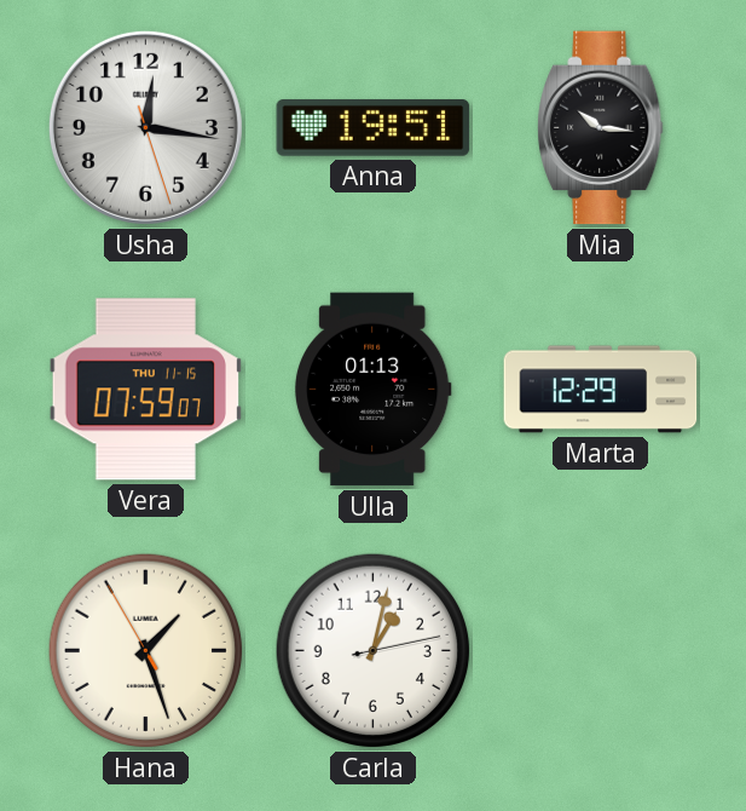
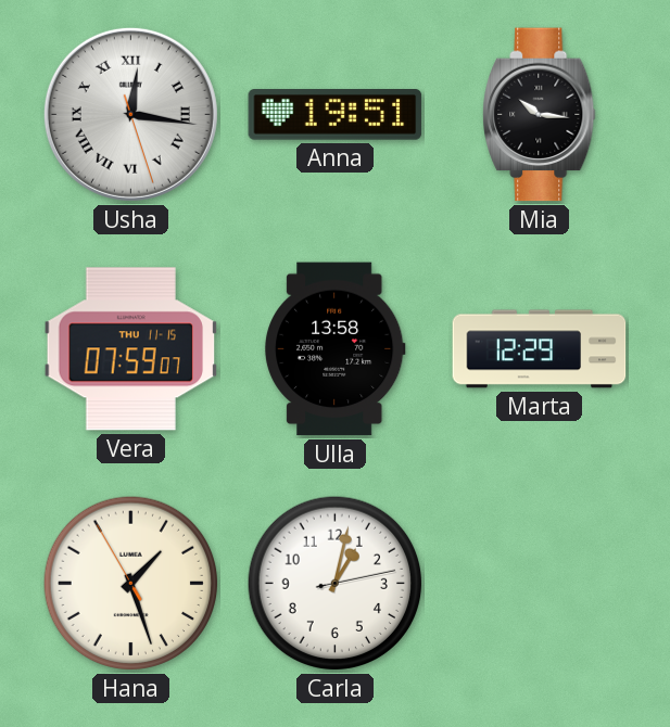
Usha numerals: Arabic -> Roman (130, 114)
Ulla: 01:13 -> 13:58 (336, 349)
